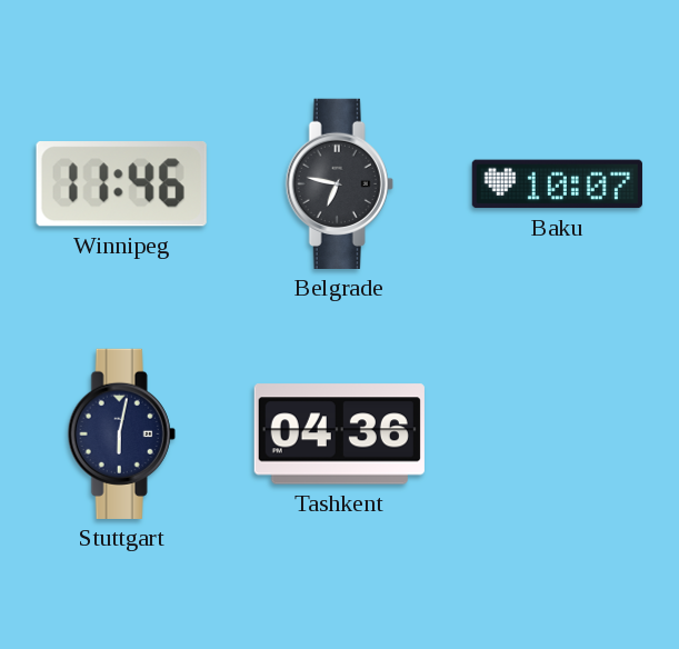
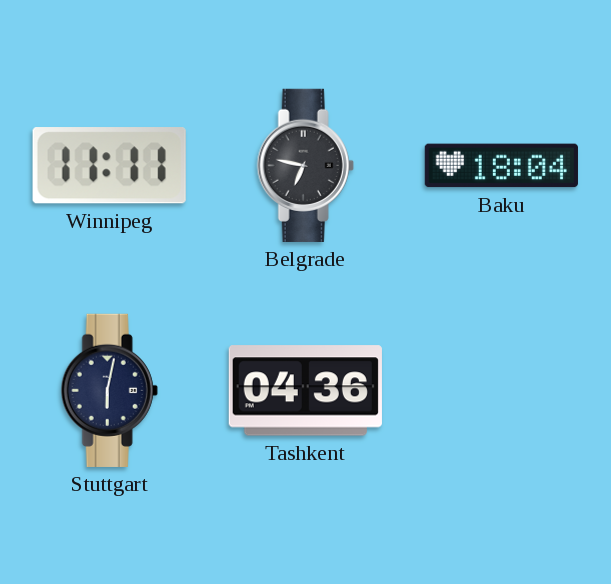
Winnipeg: 11:46 -> 11:11 (109, 166)
Baku: 10:07 -> 18:04 (501, 166)
